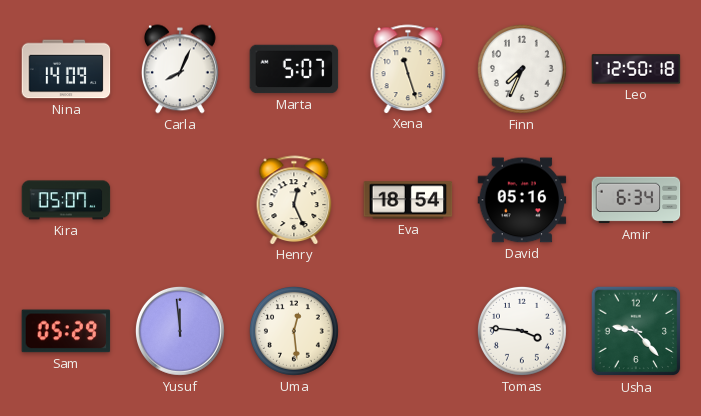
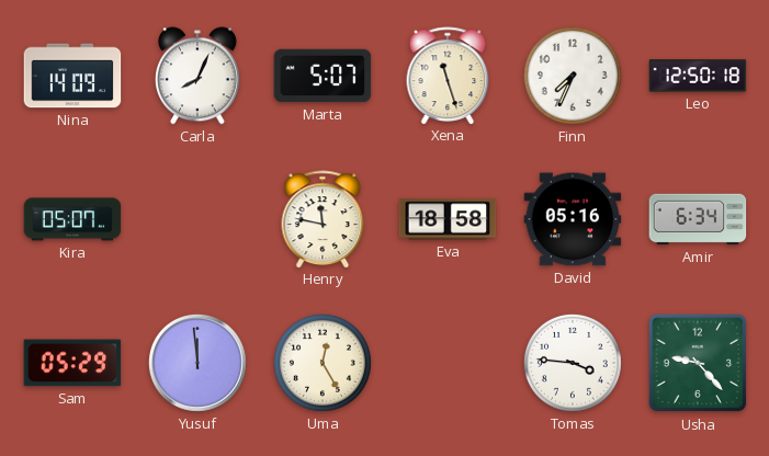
Henry: 12:26 -> 11:47 (323, 219)
Eva: 18:54 -> 18:58 (448, 219)
Uma: 12:29 -> 12:25 (323, 363)
